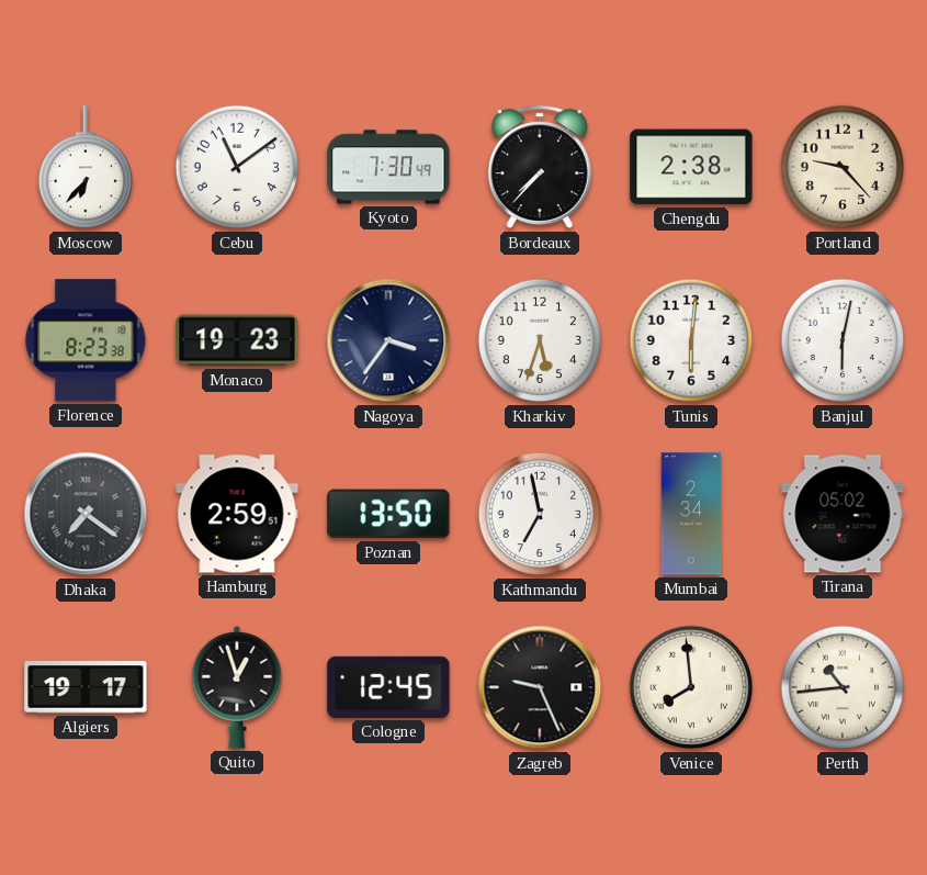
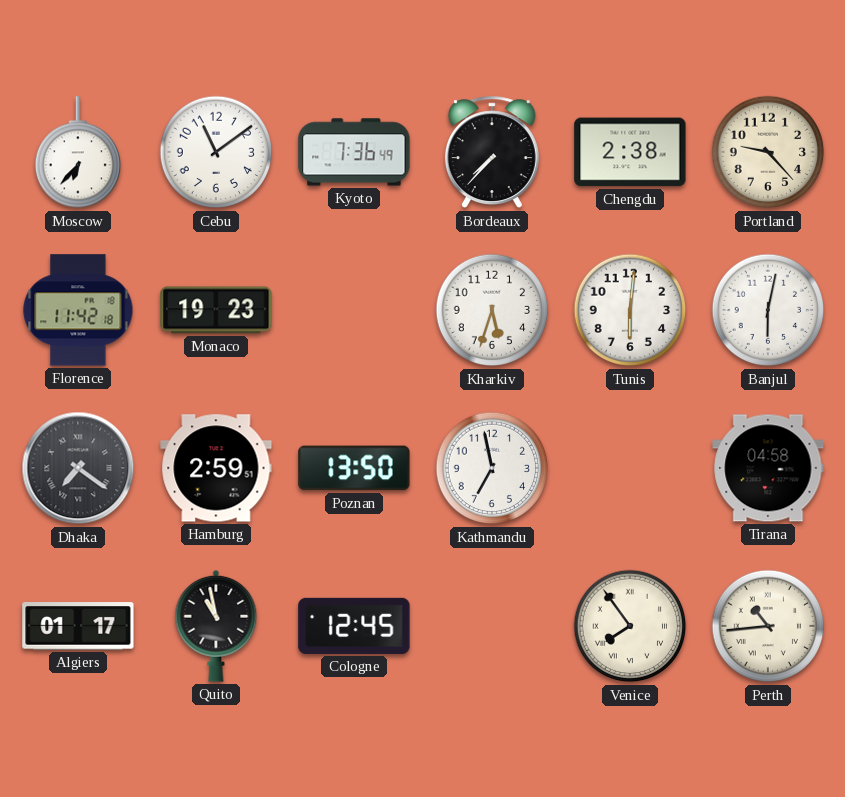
Kyoto: 7:30 -> 7:36 (354, 152)
Florence: 8:23 -> 11:42 (78, 310)
Nagoya: 3:36 -> none (388, 340)
Mumbai: 2:34 -> none (691, 514)
Tirana: 05:02 -> 04:58 (768, 468)
Algiers: 19:17 -> 01:17 (78, 626)
Quito: 12:57 -> 10:58 (216, 626)
Zagreb: 9:26 -> none (540, 687)
Venice: 7:59 -> 7:54 (630, 626)
